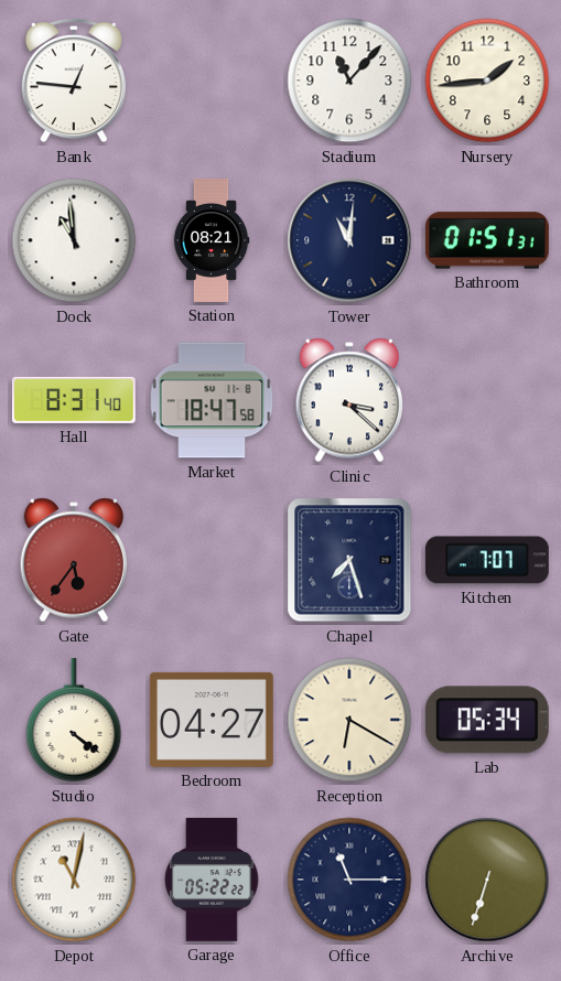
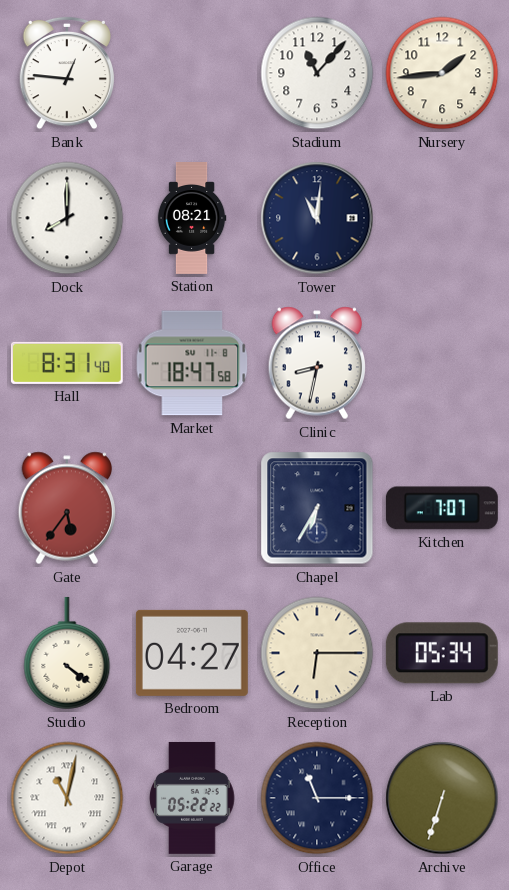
Dock: 10:59 -> 8:00 (67, 218)
Bathroom: 01:51 -> none (487, 240)
Clinic: 3:22 -> 8:32 (317, 363)
Chapel: 7:27 -> 6:35 (317, 508)
Reception: 6:20 -> 6:15 (317, 653)
